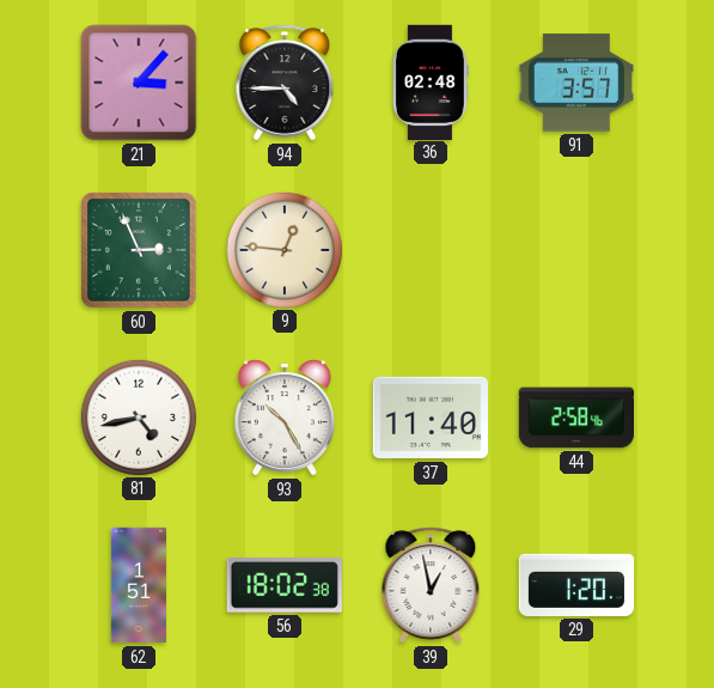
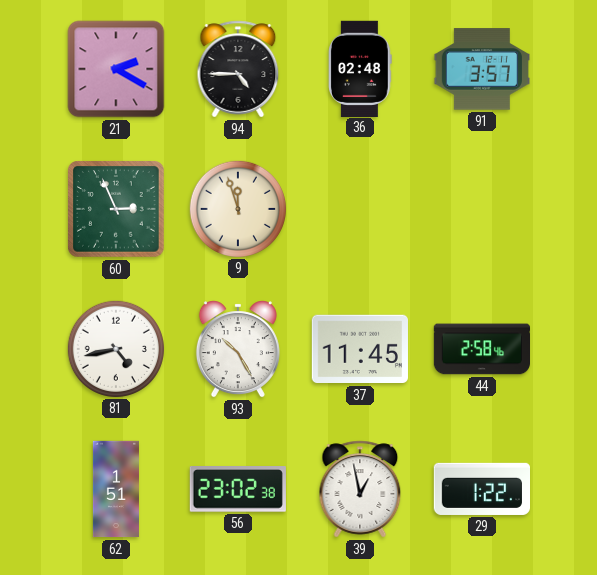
21: 3:07 -> 2:20 (116, 69)
9: 12:46 -> 11:57 (237, 208)
37: 11:40 -> 11:45 (359, 349)
56: 18:02 -> 23:02 (238, 490)
29: 1:20 -> 1:22 (481, 489)
